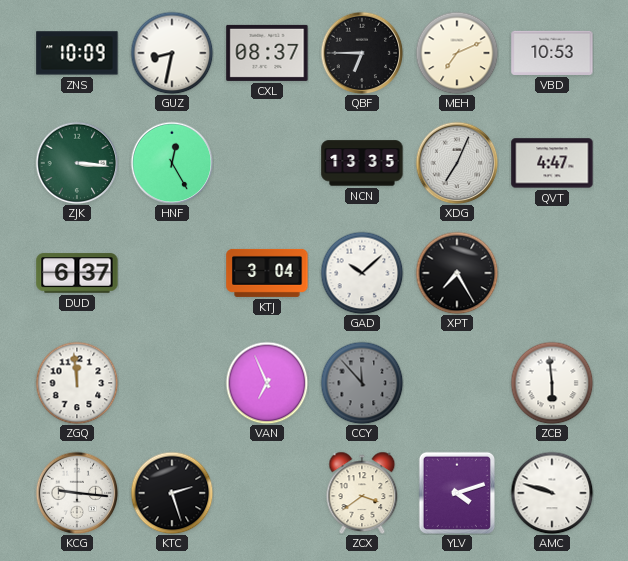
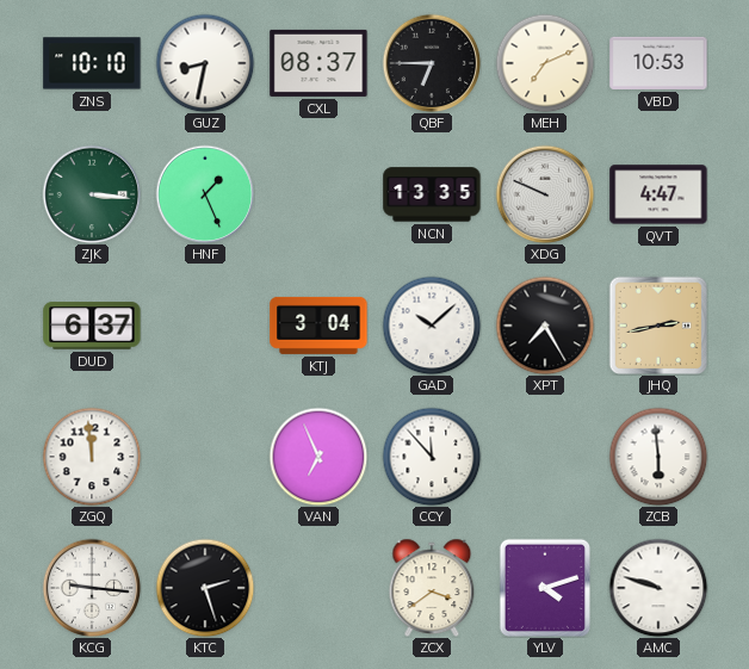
ZNS: 10:09 -> 10:10 (92, 63)
HNF: 12:25 -> 1:26 (205, 194)
XDG: 7:04 -> 9:49 (545, 194)
JHQ: none -> 2:43 (657, 324)
CCY dial: grey -> white (432, 457)
